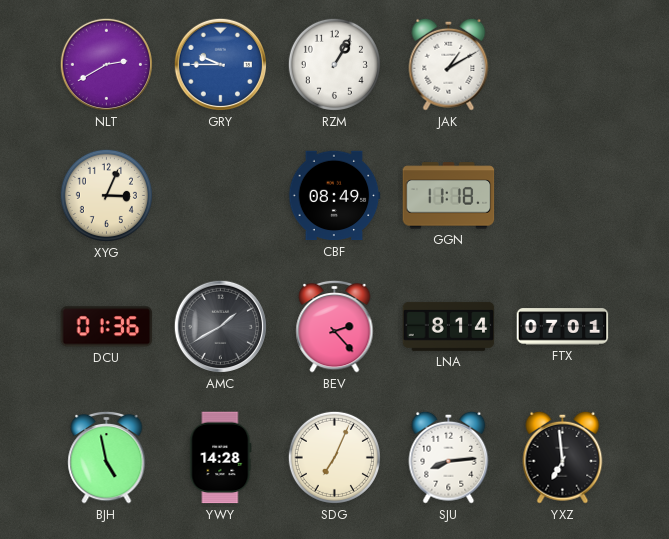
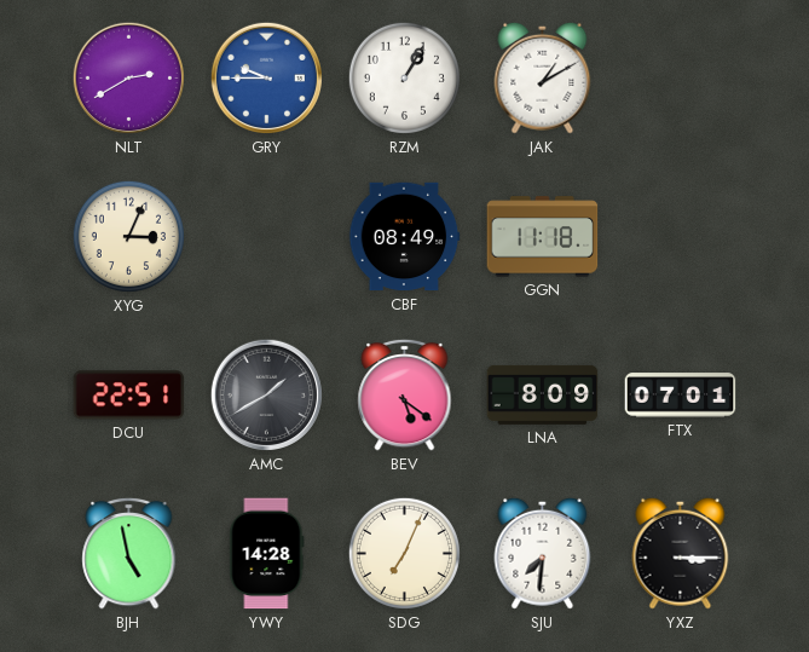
DCU: 01:36 -> 22:51 (129, 396)
BEV: 2:23 -> 5:21 (405, 394)
LNA: 8:14 -> 8:09 (543, 394)
SJU: 8:14 -> 7:31 (543, 553)
YXZ: 6:59 -> 3:15 (681, 553)
